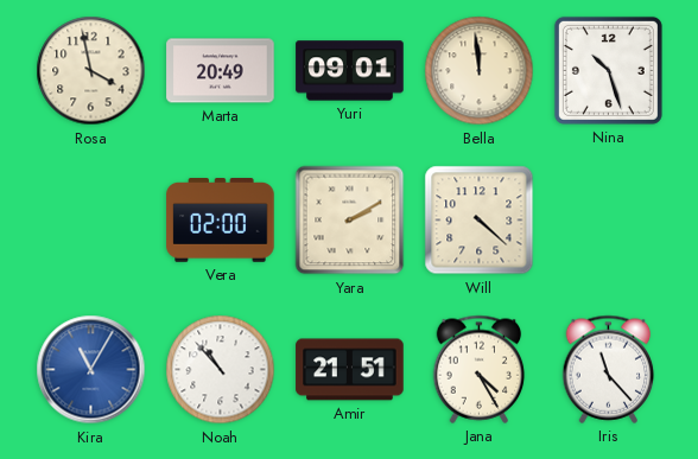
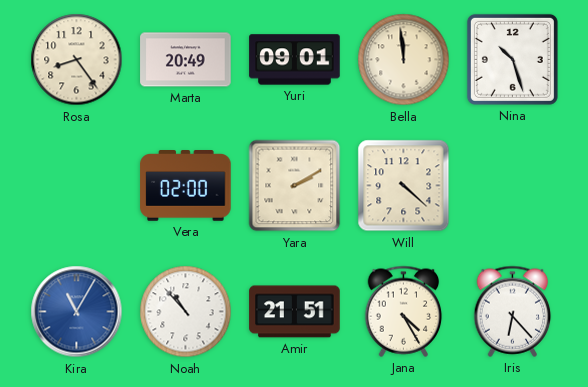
Rosa: 3:58 -> 8:24 (77, 60)
Iris: 11:23 -> 6:23 (513, 311)
